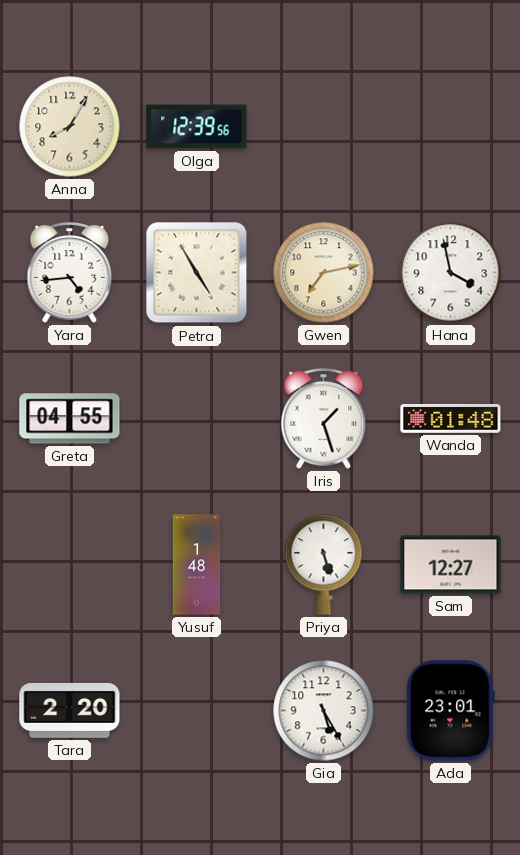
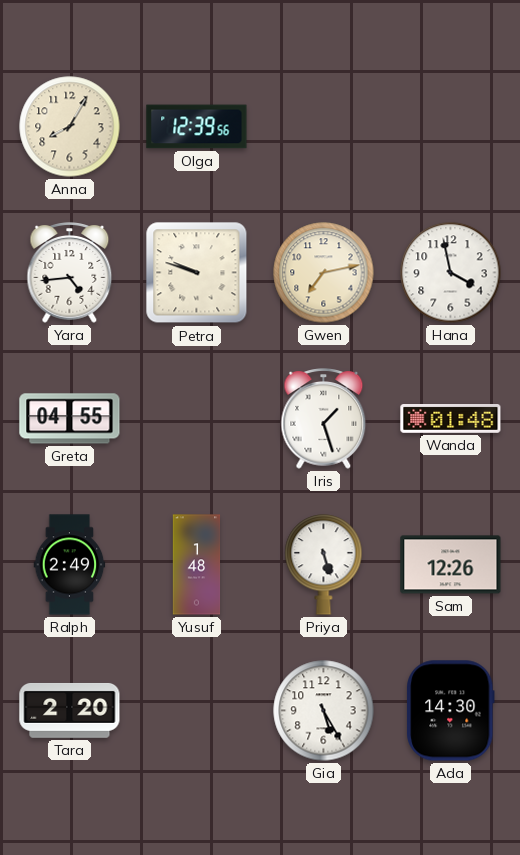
Petra: 4:55 -> 9:48 (197, 273)
Ralph: none -> 2:49 (70, 565)
Sam: 12:27 -> 12:26 (451, 565)
Ada: 23:01 -> 14:30 (451, 711)
